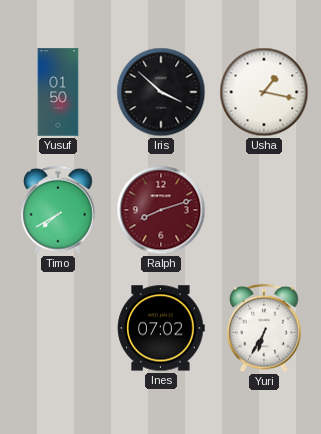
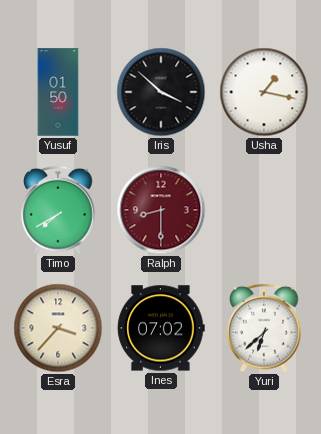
Ralph: 8:12 -> 8:30 (161, 210)
Esra: none -> 3:37 (58, 328)
Yuri: 6:35 -> 6:38 (264, 328)
